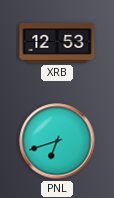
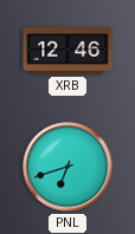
XRB: 12:53 -> 12:46 (67, 52)
